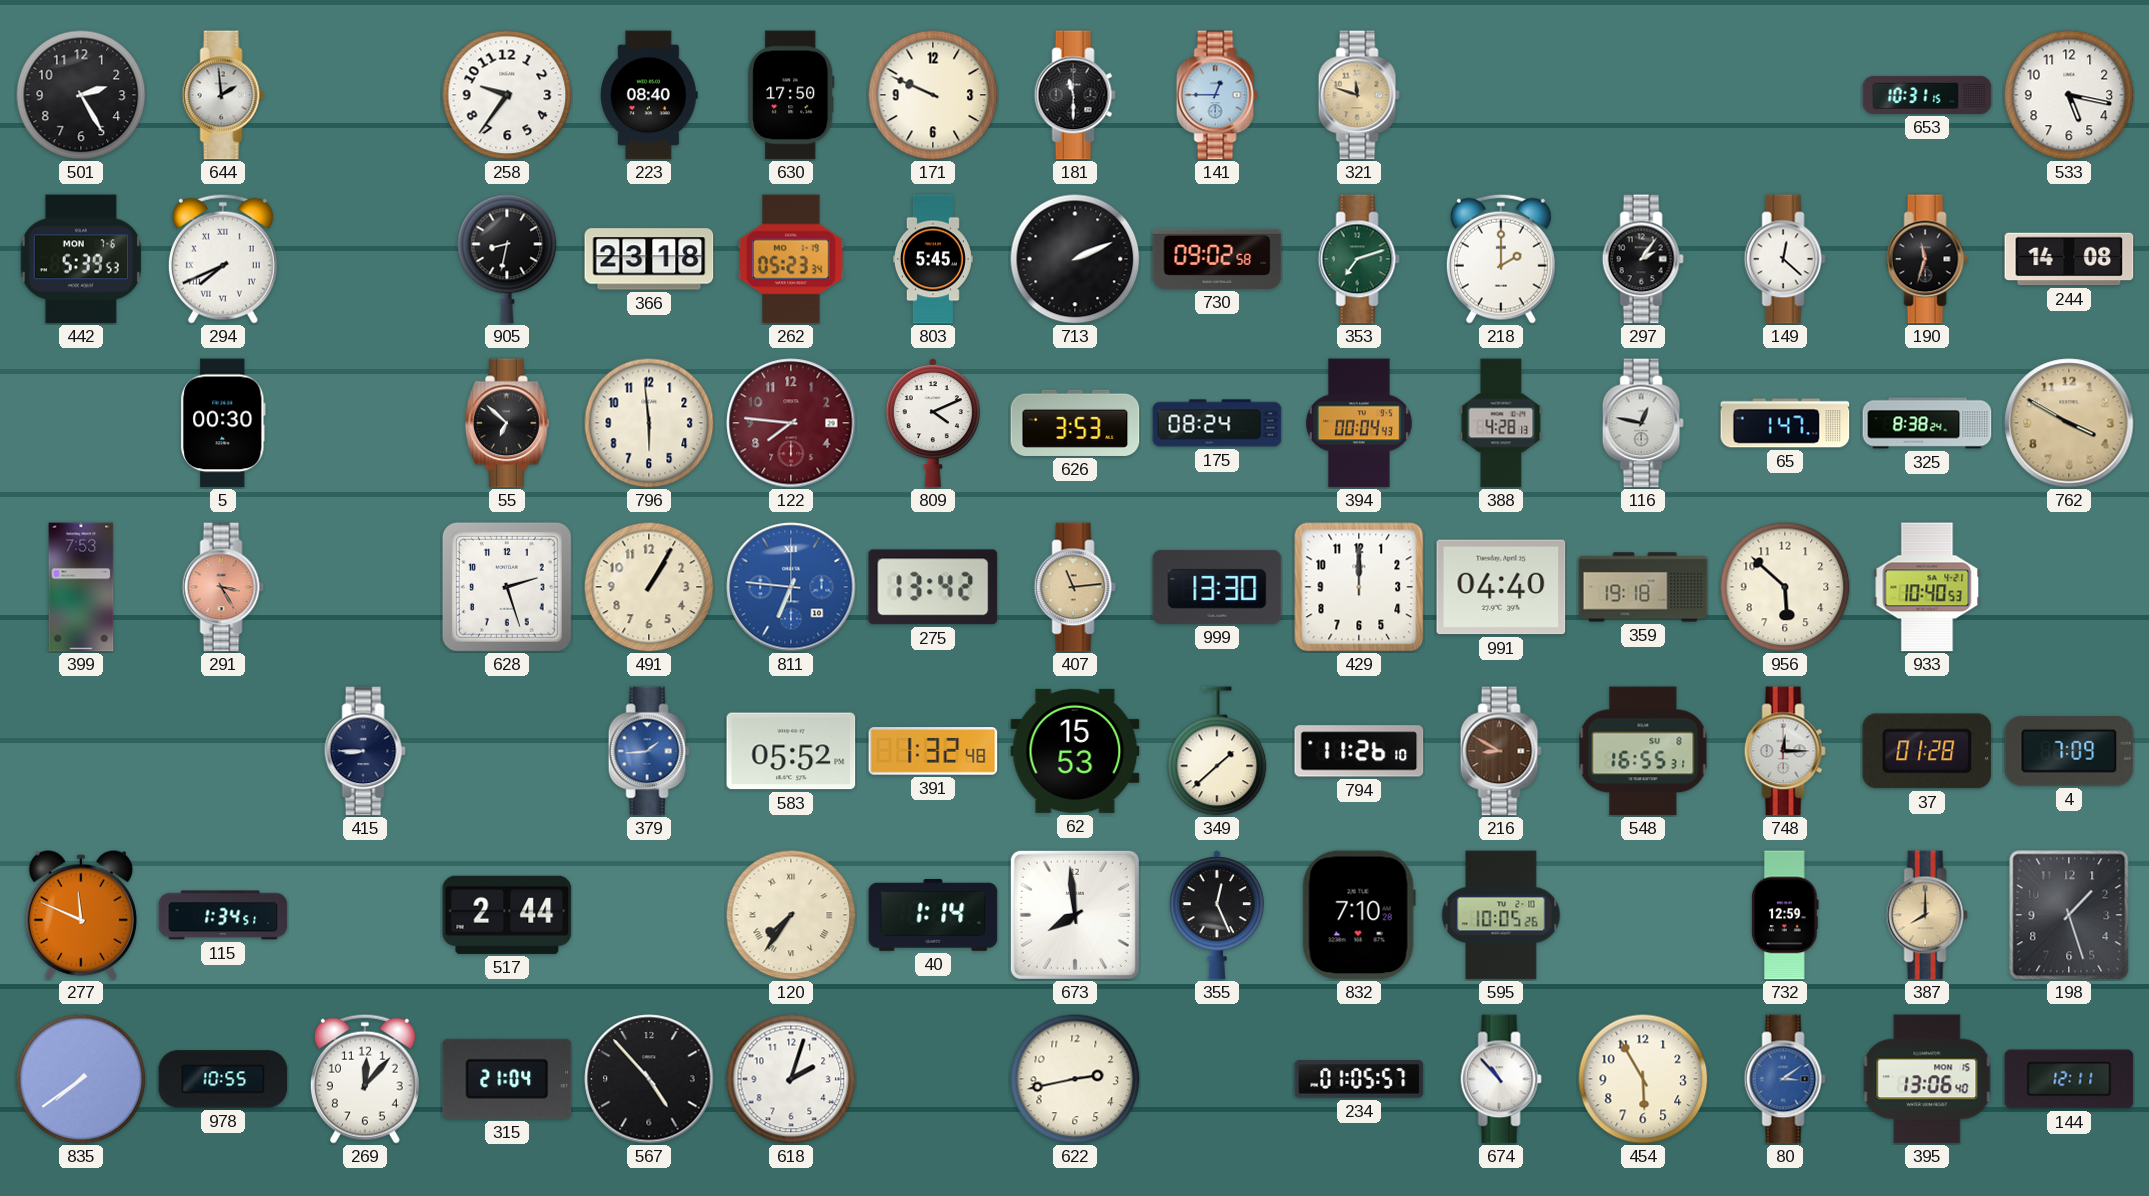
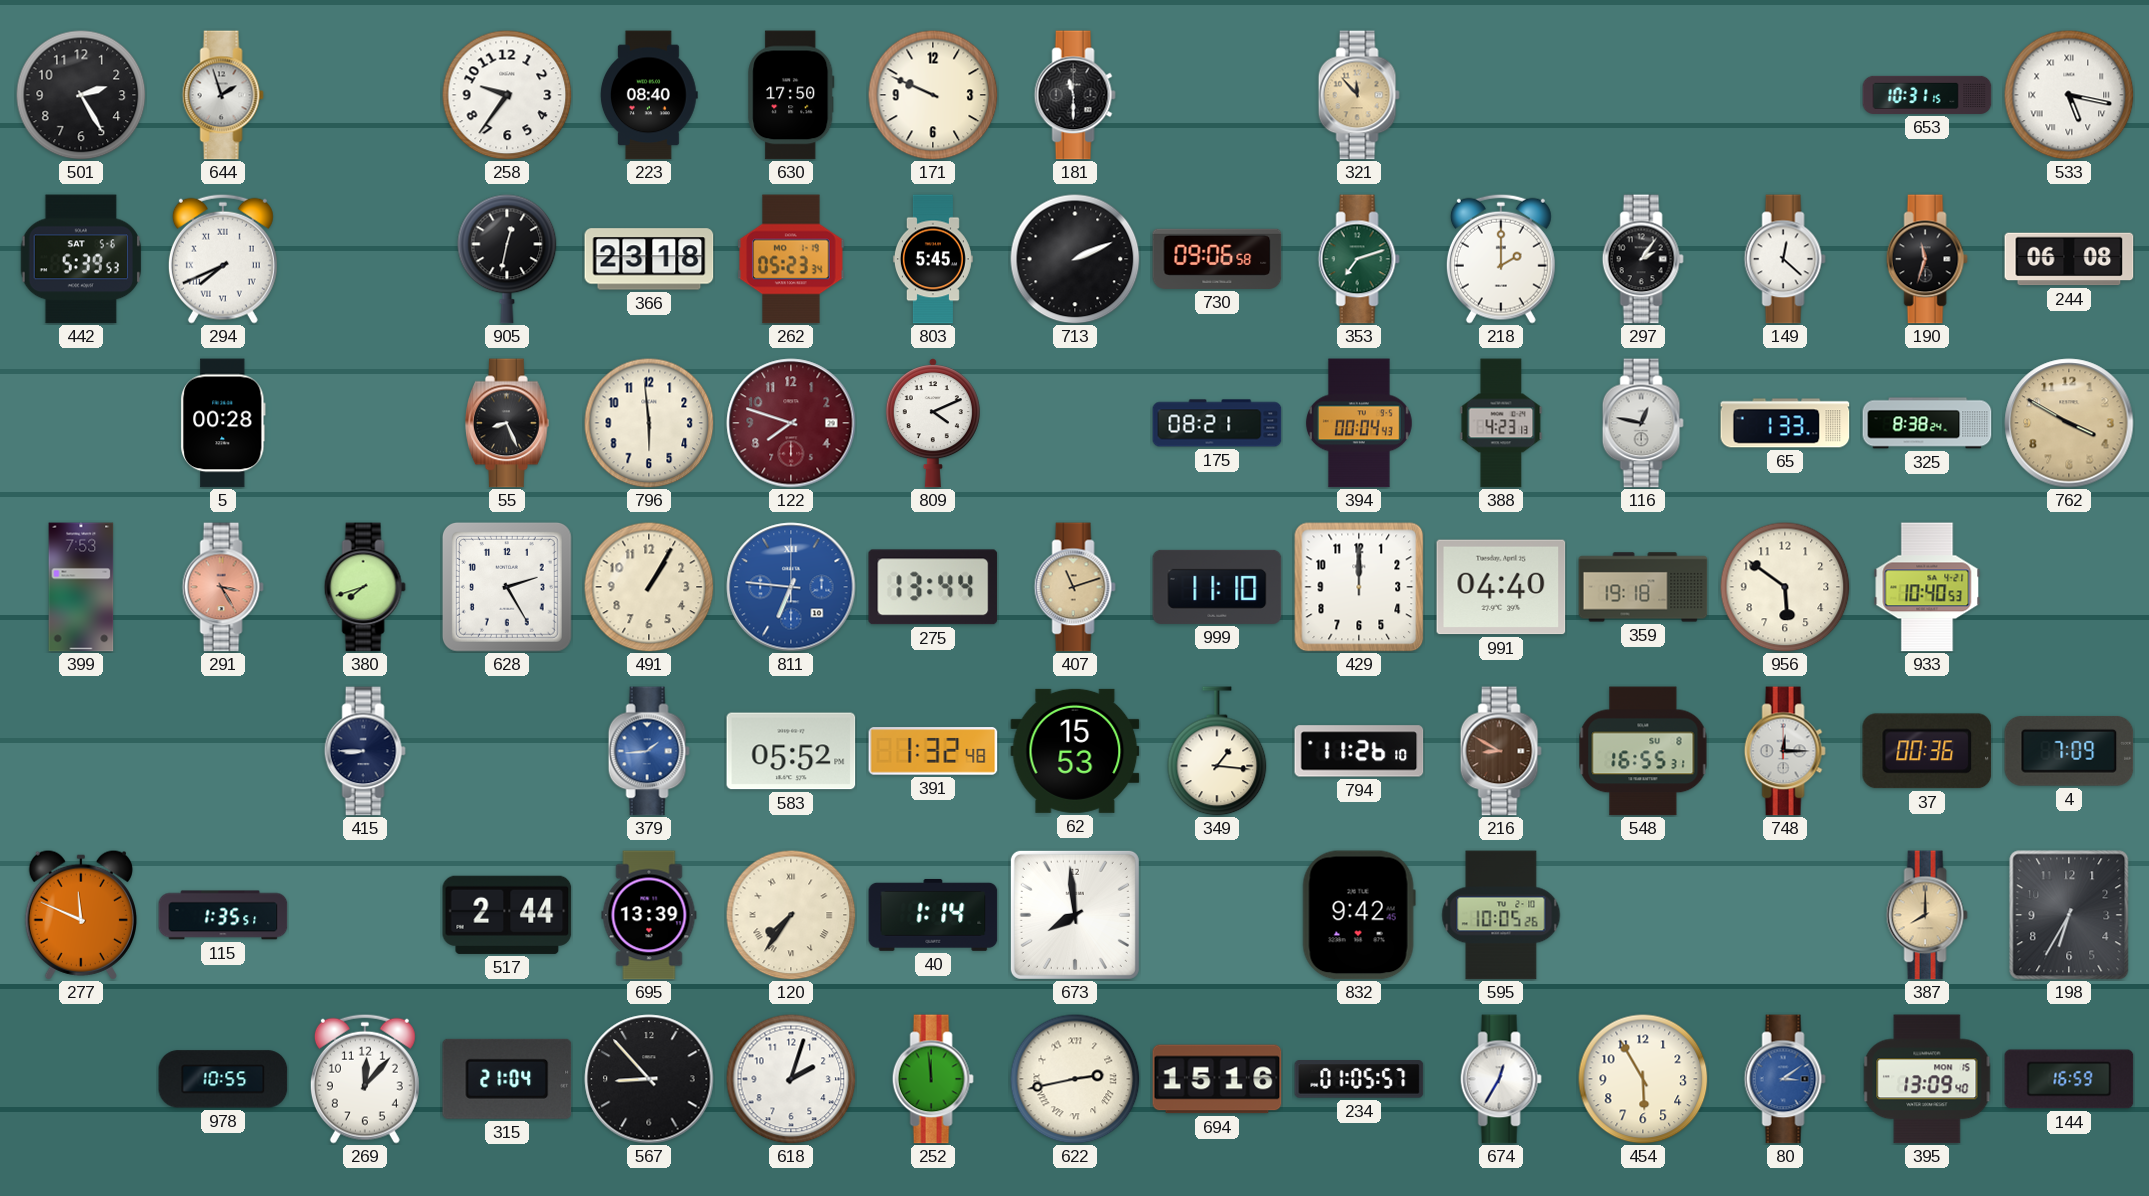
644: 1:59 -> 1:57 (223, 95)
141: 12:45 -> none (1217, 95)
321: 11:48 -> 11:53 (1359, 95)
533 numerals: Arabic -> Roman (2069, 95)
442 date: MON 7-6 -> SAT 5-6 (81, 259)
905: 8:32 -> 12:32 (507, 259)
730: 09:02 -> 09:06 (1217, 259)
244: 14:08 -> 06:08 (2069, 259)
5: 00:30 -> 00:28 (223, 423)
55: 6:52 -> 8:26 (508, 423)
122: 7:46 -> 7:48 (791, 423)
626: 3:53 -> none (1075, 423)
175: 08:24 -> 08:21 (1217, 423)
388: 4:28 -> 4:23 (1501, 423)
65: 1:47 -> 1:33 (1785, 423)
380: none -> 7:42 (365, 587)
628: 2:27 -> 2:25 (507, 587)
275: 13:42 -> 13:44 (933, 587)
407: 11:14 -> 11:12 (1075, 587)
999: 13:30 -> 11:10 (1217, 587)
956: 5:52 -> 5:51 (1785, 587)
349: 1:38 -> 1:16 (1217, 751)
37: 01:28 -> 00:36 (1927, 751)
115: 1:34 -> 1:35 (223, 915)
695: none -> 13:39 (649, 915)
355: 12:26 -> none (1217, 915)
832: 7:10 -> 9:42 (1359, 915)
732: 12:59 -> none (1785, 915)
198: 1:27 -> 6:35 (2069, 915)
835: 7:39 -> none (81, 1079)
567: 4:53 -> 8:53 (649, 1079)
252: none -> 11:59 (933, 1079)
622 numerals: Arabic -> Roman (1075, 1079)
694: none -> 15:16 (1217, 1079)
674: 10:53 -> 12:35 (1501, 1079)
395: 13:06 -> 13:09 (1927, 1079)
144: 12:11 -> 16:59 (2069, 1079)
